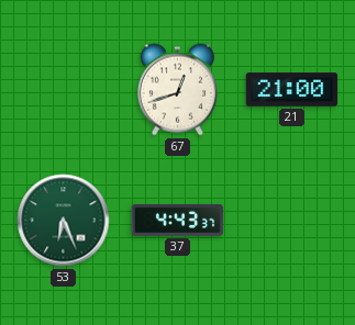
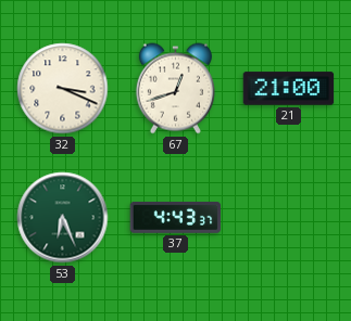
32: none -> 3:19 (63, 89)
